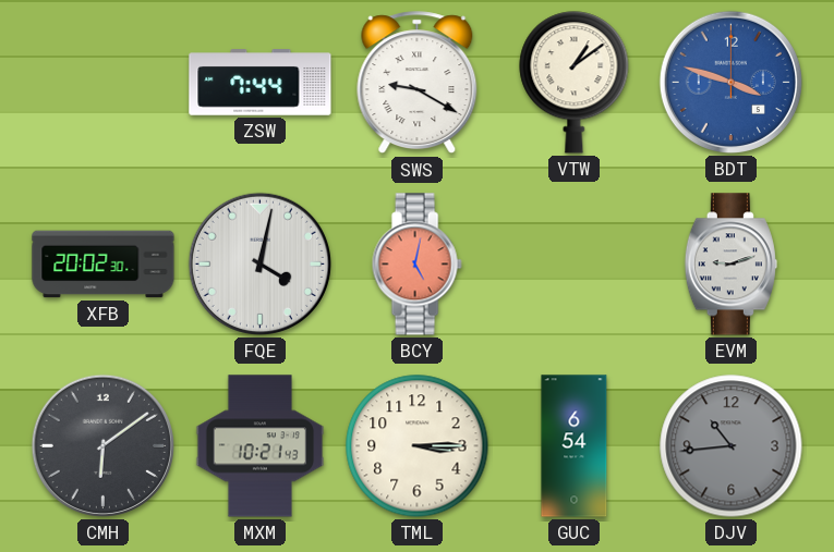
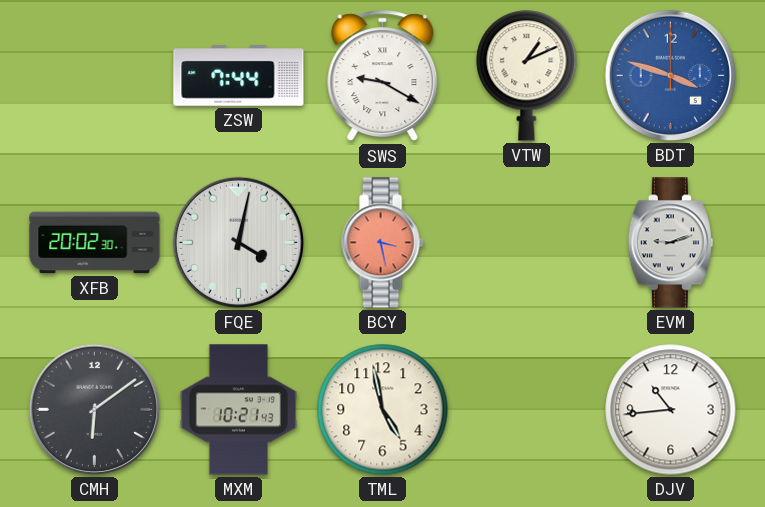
VTW: 1:09 -> 1:11 (527, 76)
BCY: 5:02 -> 3:28 (382, 243)
TML: 3:15 -> 4:58 (383, 410)
GUC: 6:54 -> none (575, 446)
DJV dial: grey -> white (671, 410)
